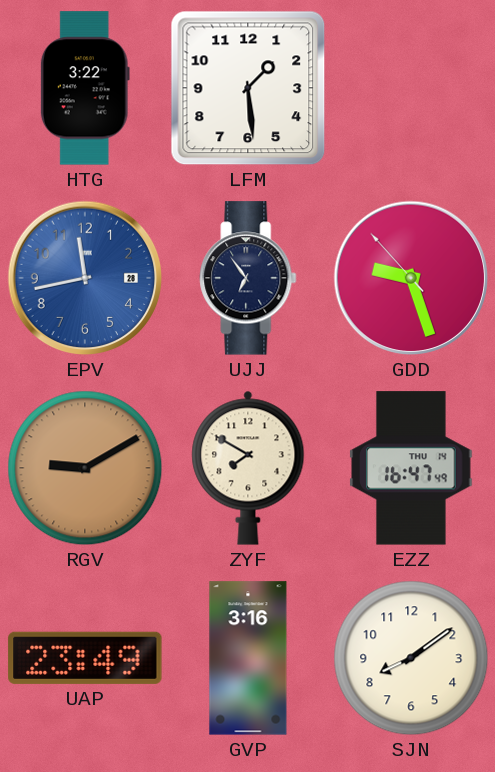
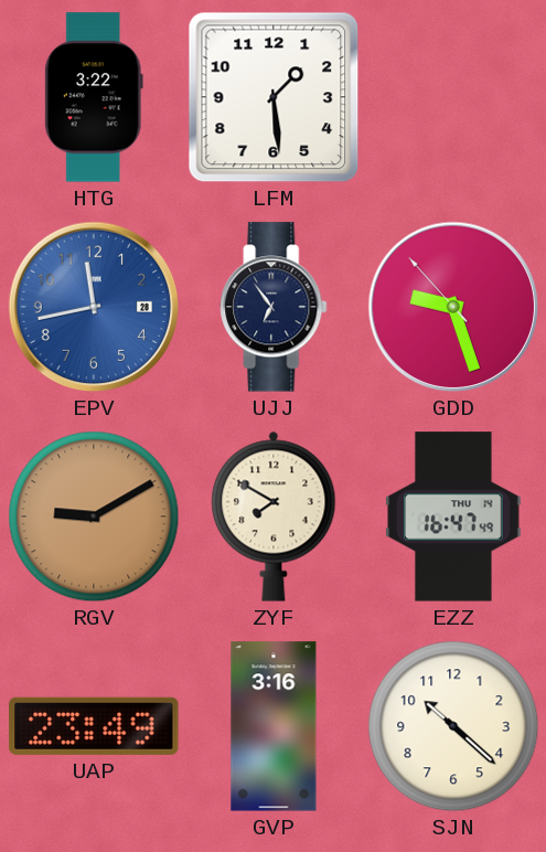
SJN: 8:09 -> 10:22 (453, 726)
